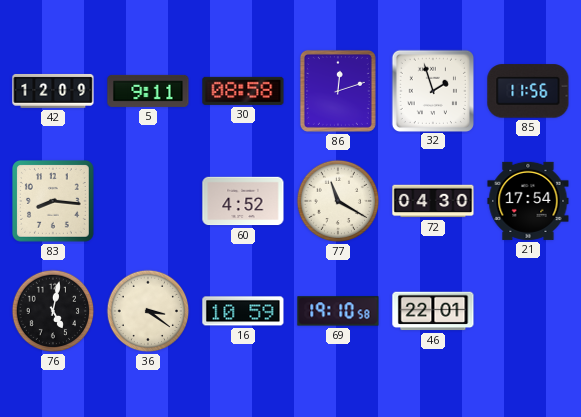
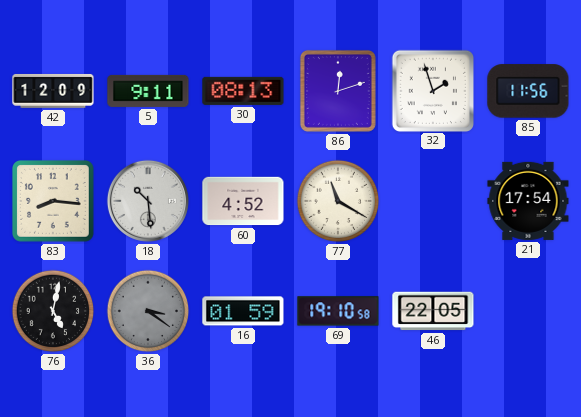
30: 08:58 -> 08:13 (243, 91)
18: none -> 10:29 (148, 201)
72: 04:30 -> none (433, 201)
36 dial: cream -> grey (148, 311)
16: 10:59 -> 01:59 (243, 311)
46: 22:01 -> 22:05 (433, 311)
